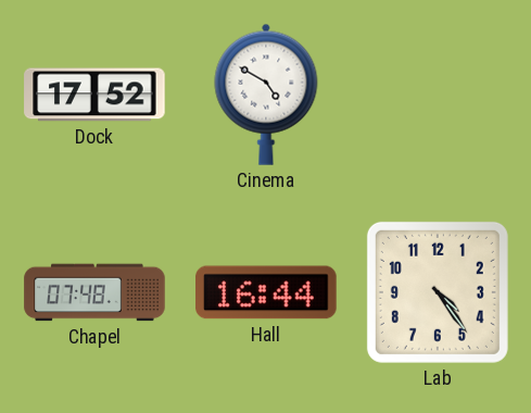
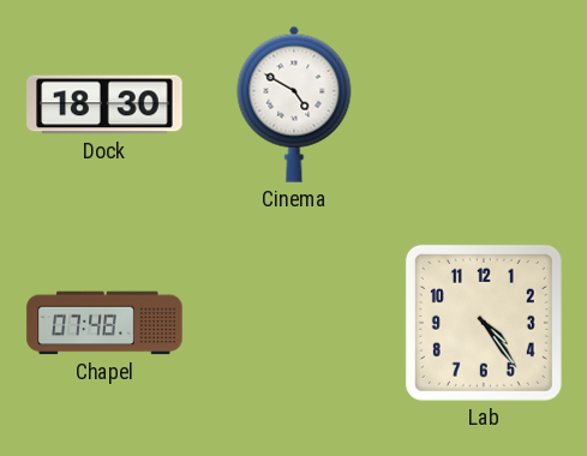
Dock: 17:52 -> 18:30 (104, 104)
Hall: 16:44 -> none (266, 292)
